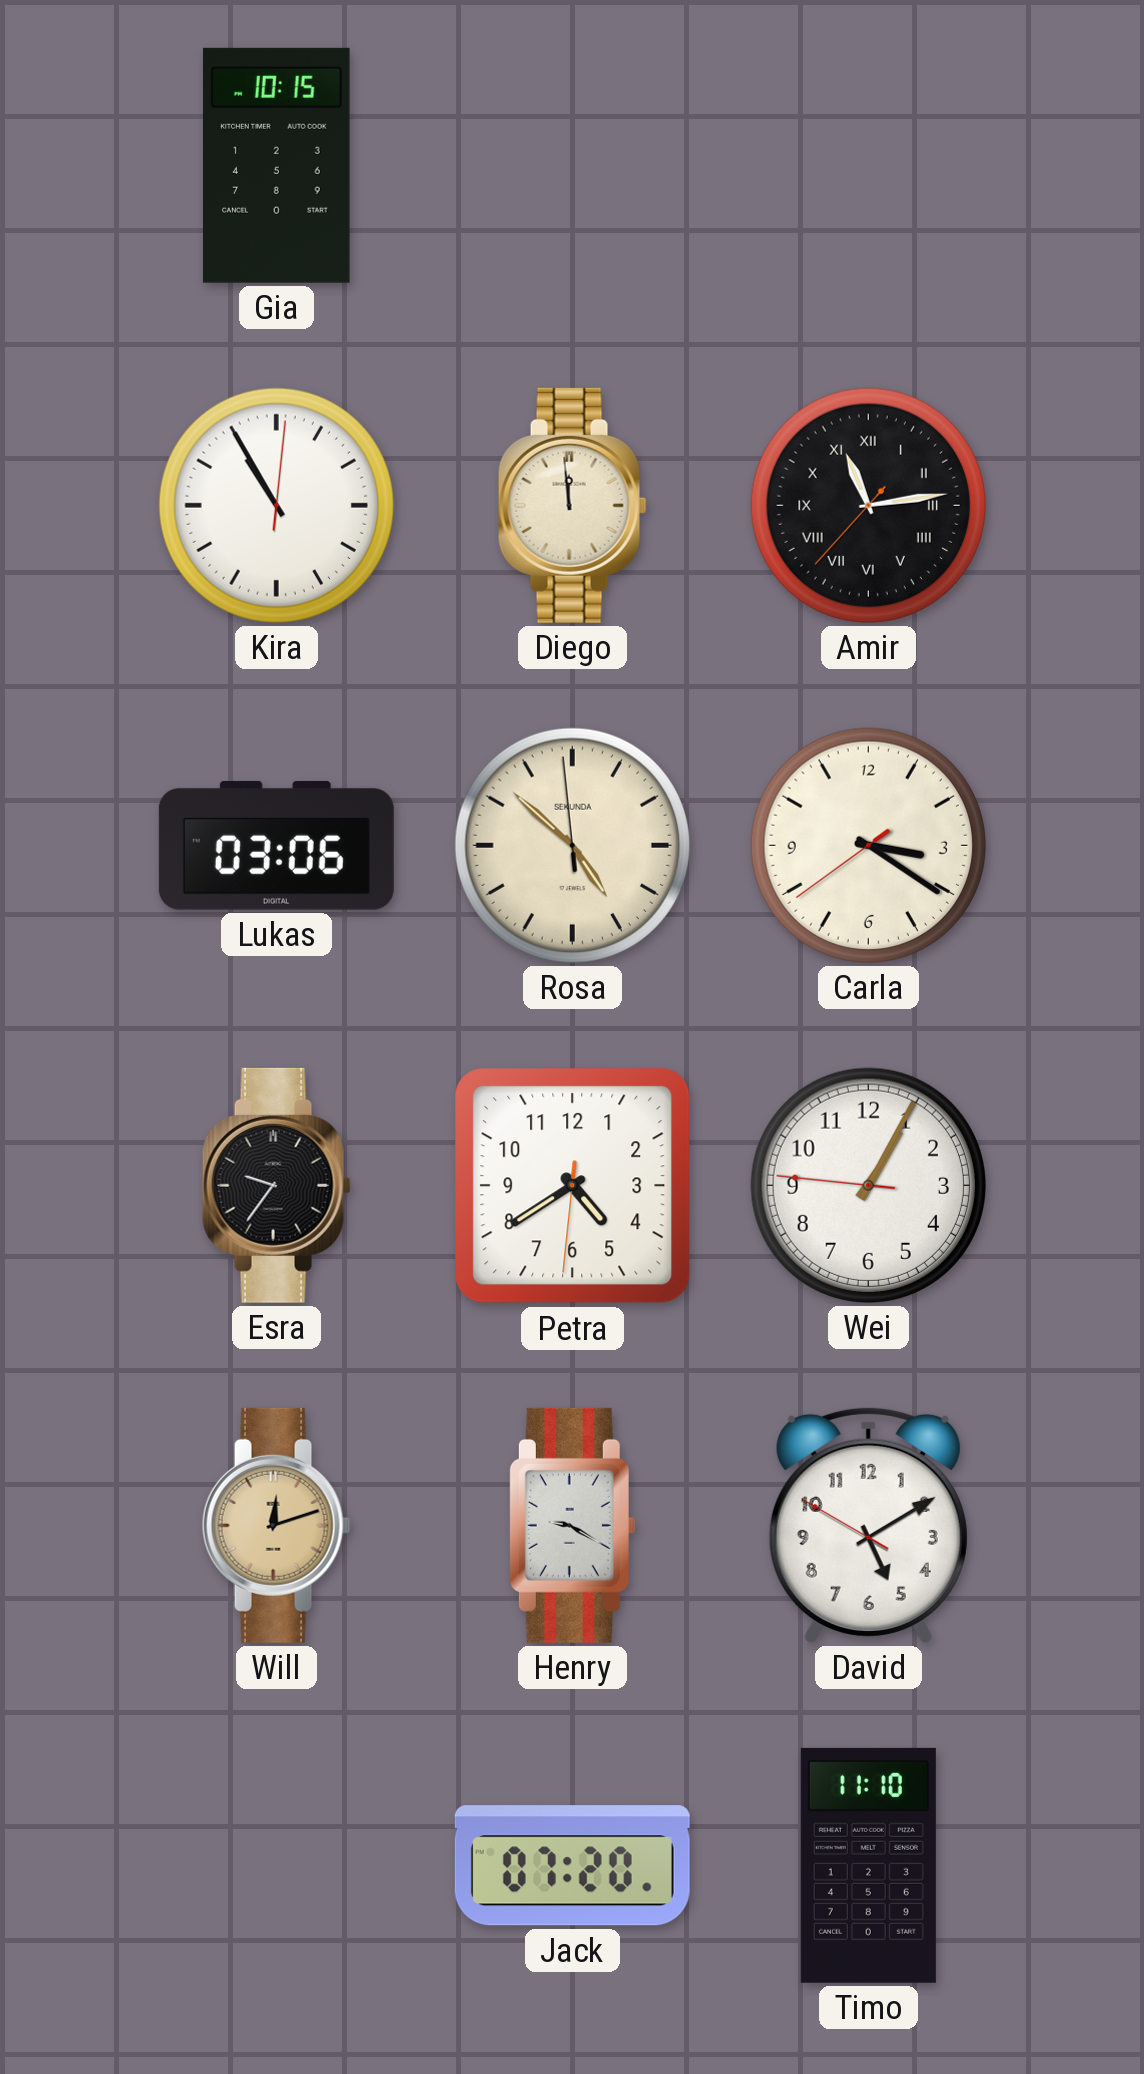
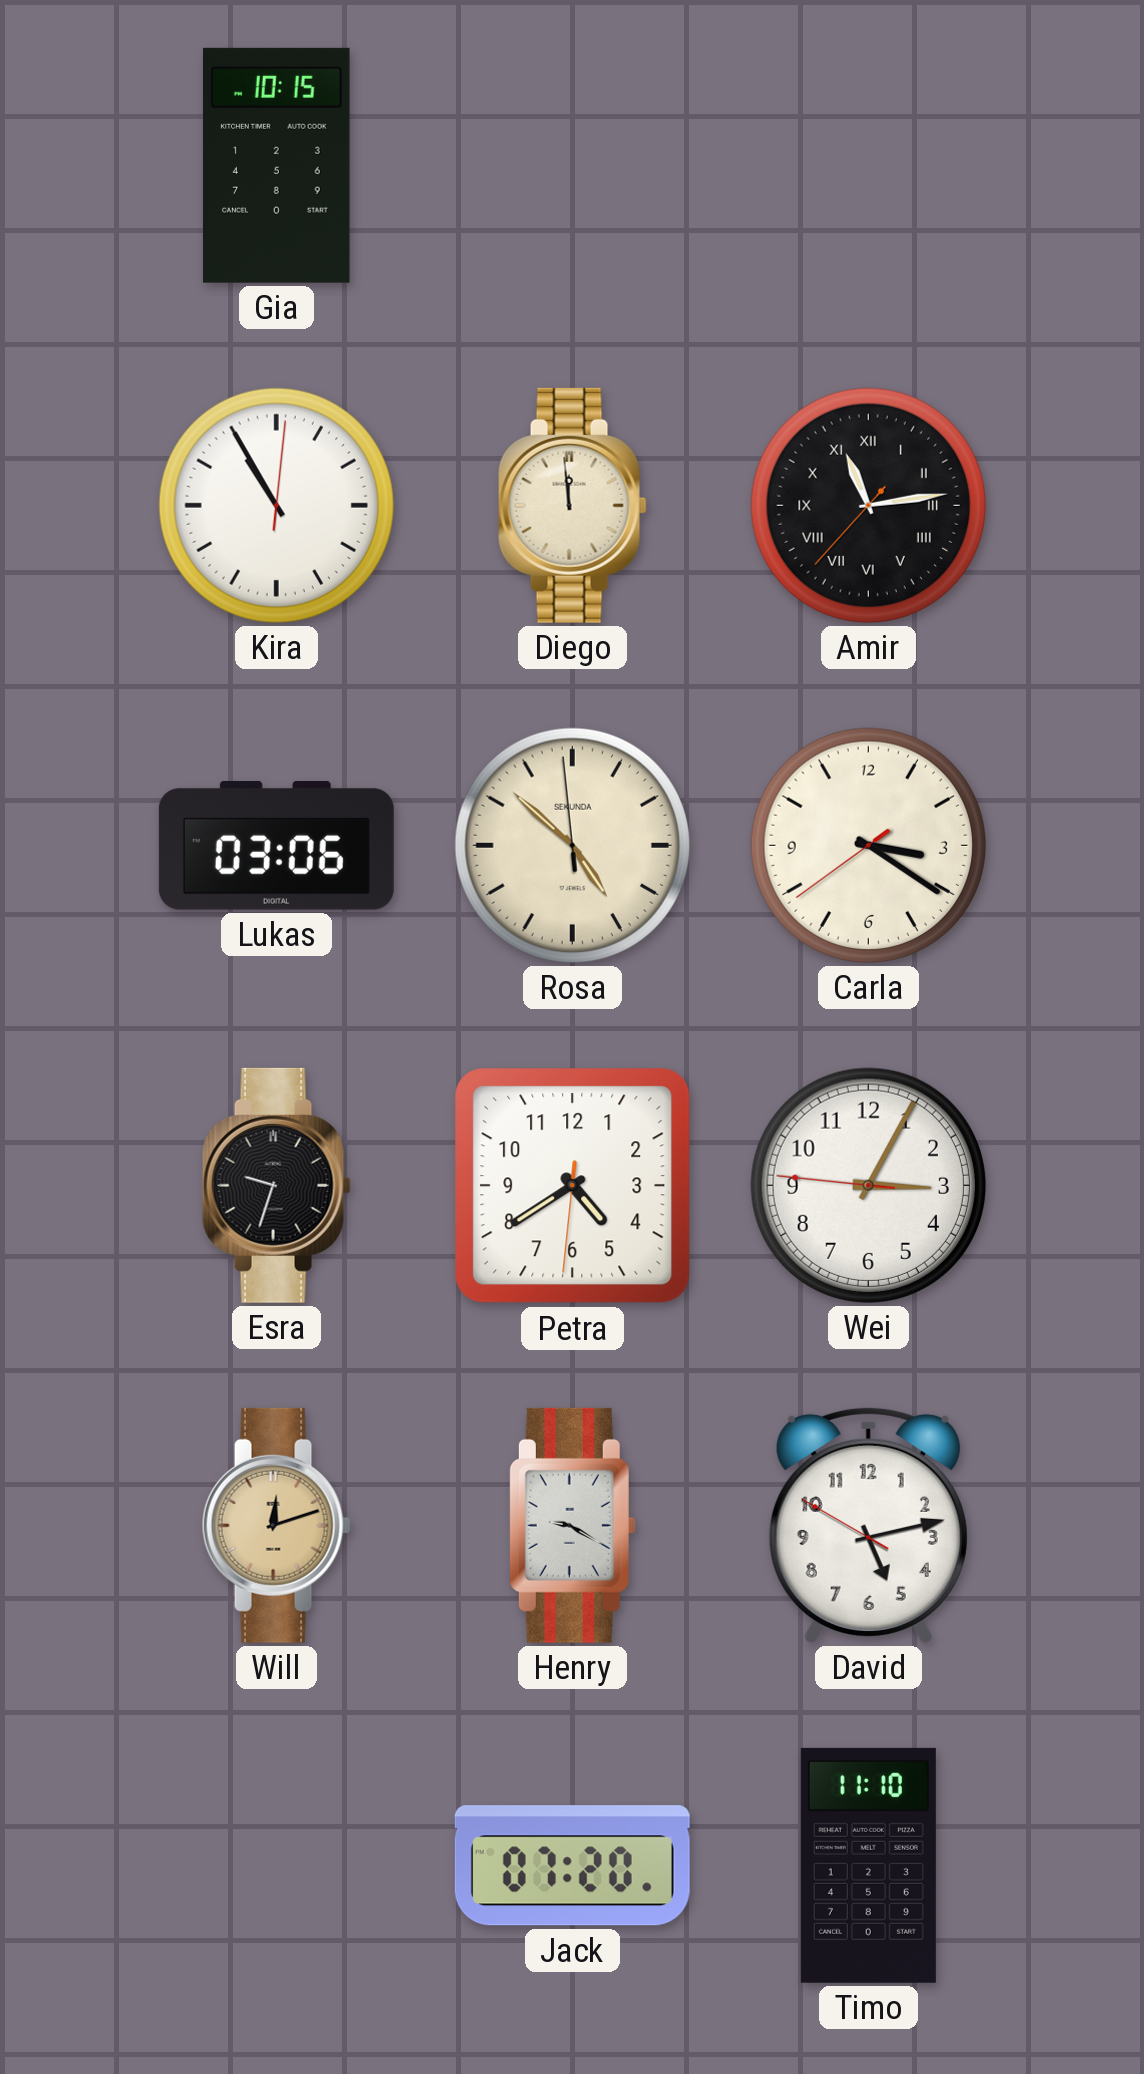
Esra: 9:36 -> 9:33 (276, 1185)
Wei: 1:04 -> 3:04 (868, 1185)
David: 5:09 -> 5:12 (868, 1525)
